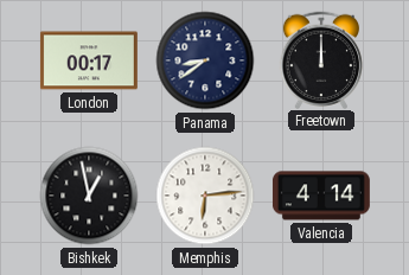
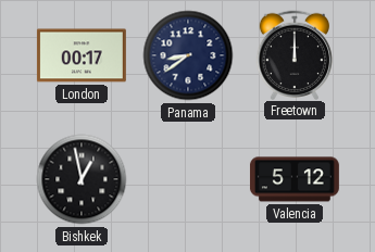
Memphis: 6:14 -> none (205, 196)
Valencia: 4:14 -> 5:12 (295, 179)
